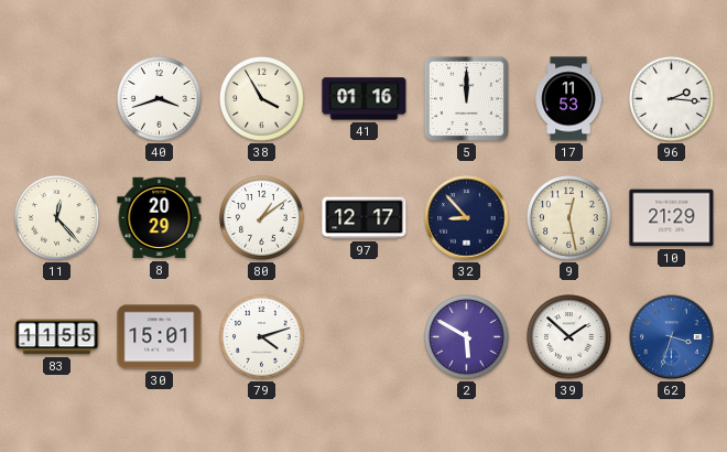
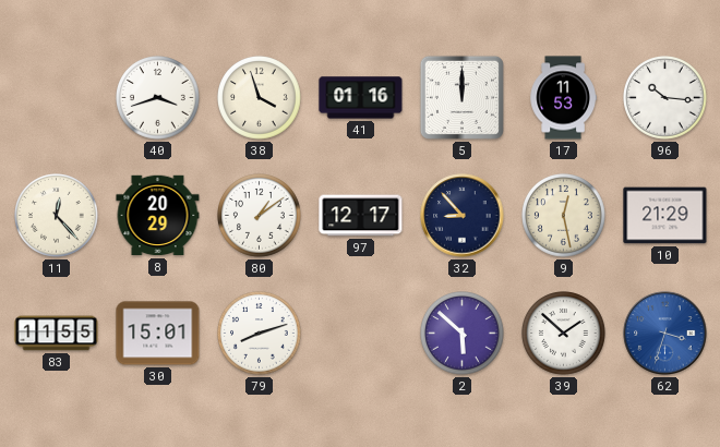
38: 3:55 -> 3:57 (260, 98)
96: 2:16 -> 10:16 (665, 98)
79: 4:12 -> 8:12 (260, 334)
2: 5:50 -> 5:52 (463, 334)
